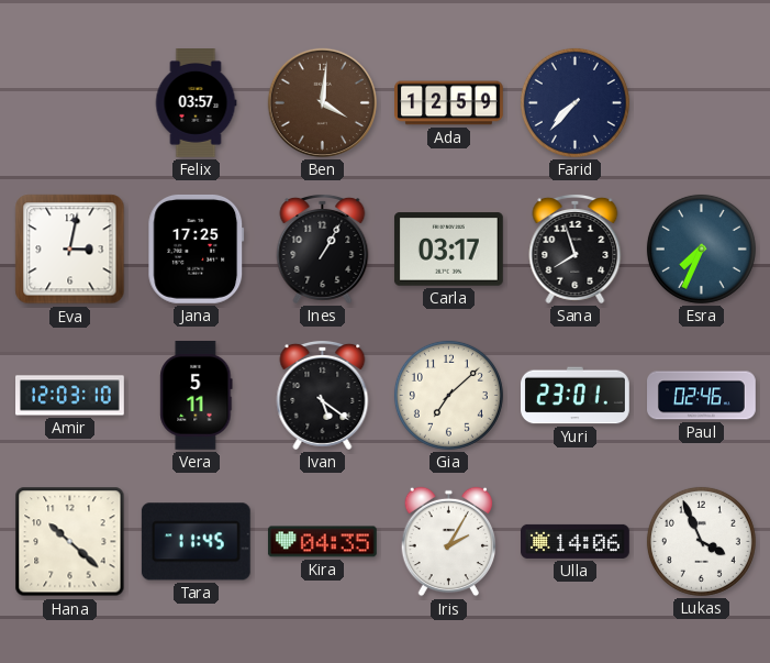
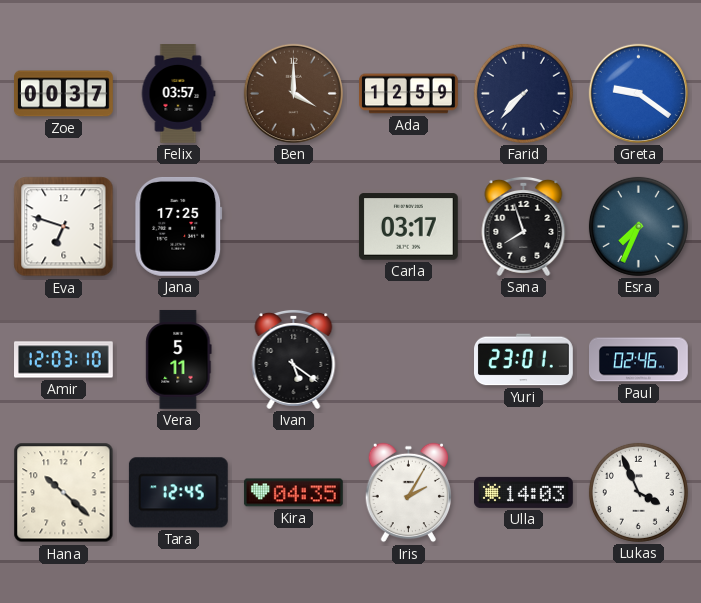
Zoe: none -> 00:37 (64, 94)
Ben: 4:01 -> 4:00 (293, 93)
Greta: none -> 9:21 (638, 93)
Eva: 3:02 -> 6:48 (64, 227)
Ines: 1:05 -> none (323, 248)
Gia: 7:08 -> none (448, 395)
Tara: 11:45 -> 12:45 (178, 493)
Ulla: 14:06 -> 14:03 (524, 492)
